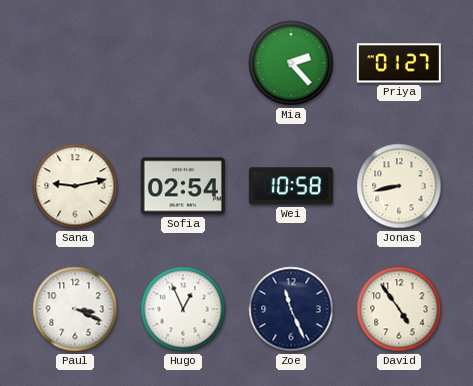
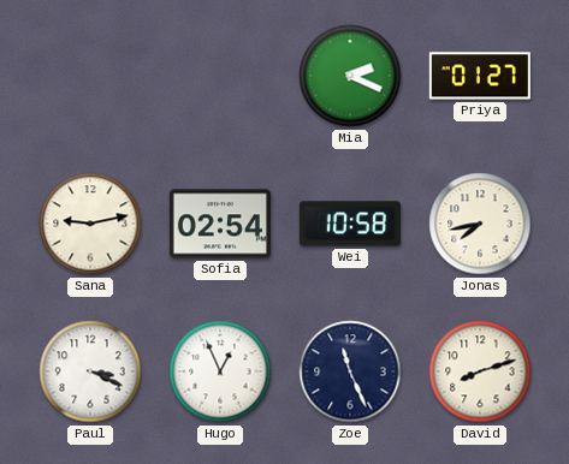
Mia: 2:23 -> 2:19 (350, 76)
Jonas: 8:43 -> 7:43 (480, 224)
David: 4:54 -> 8:12 (480, 371)
